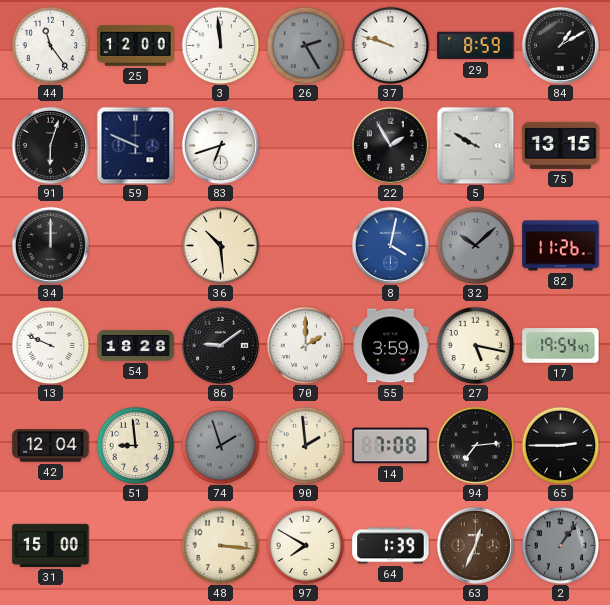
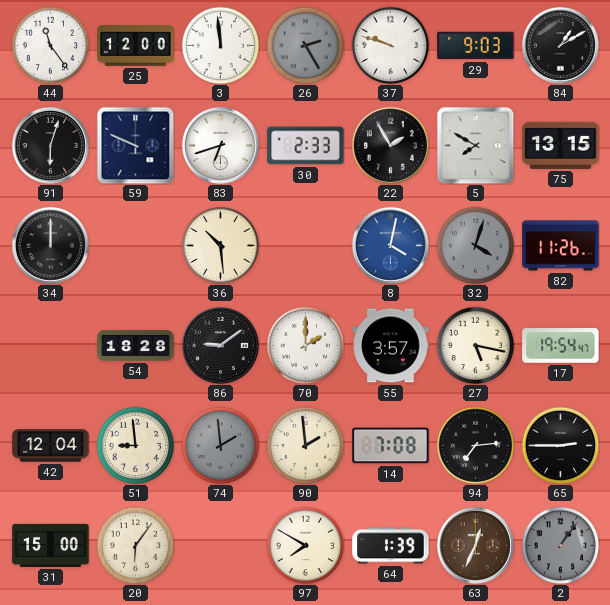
29: 8:59 -> 9:03 (476, 46)
30: none -> 2:33 (306, 146)
5: 9:50 -> 7:50 (475, 145)
32: 10:08 -> 4:03 (475, 245)
13: 9:49 -> none (50, 345)
55: 3:59 -> 3:57 (391, 346)
74: 1:57 -> 1:59 (220, 445)
20: none -> 6:06 (135, 545)
48: 3:16 -> none (220, 545)
